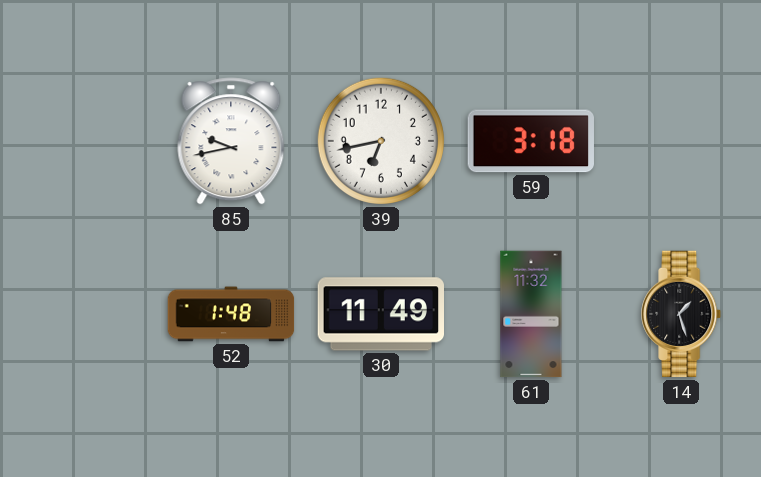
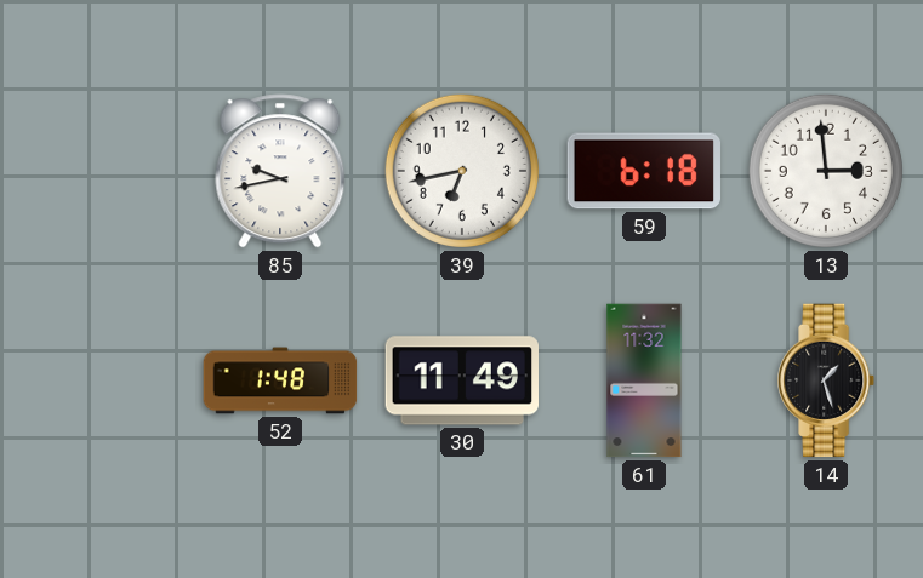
59: 3:18 -> 6:18 (644, 171)
13: none -> 2:59 (826, 171)
